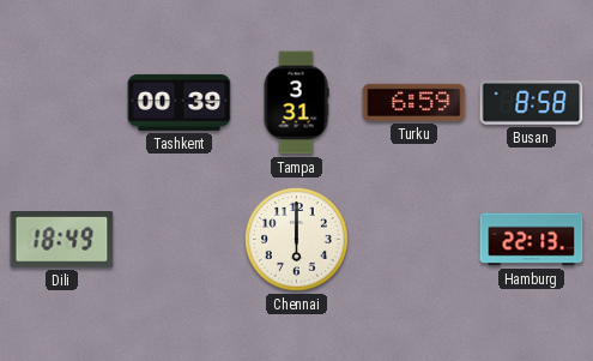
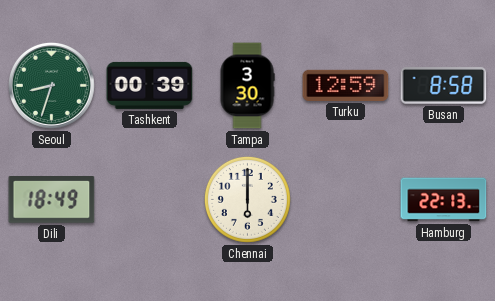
Seoul: none -> 8:33 (51, 85)
Tampa: 3:31 -> 3:30 (247, 86)
Turku: 6:59 -> 12:59 (346, 85)
